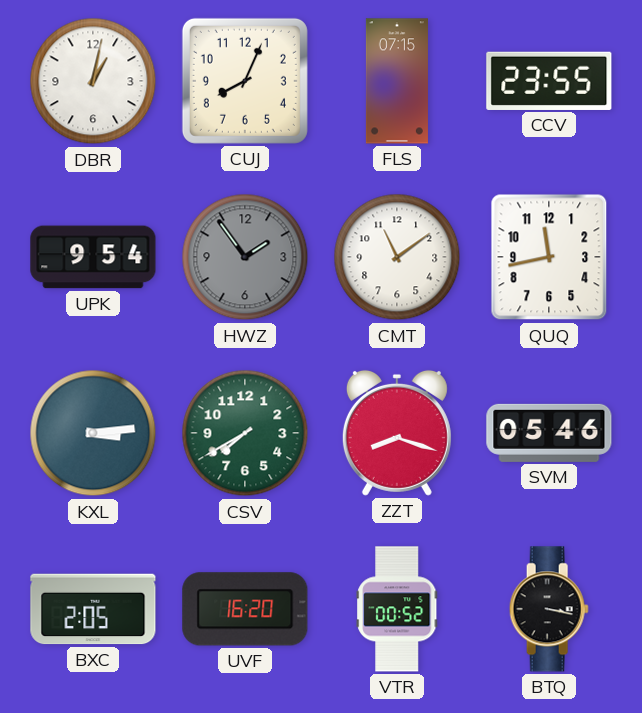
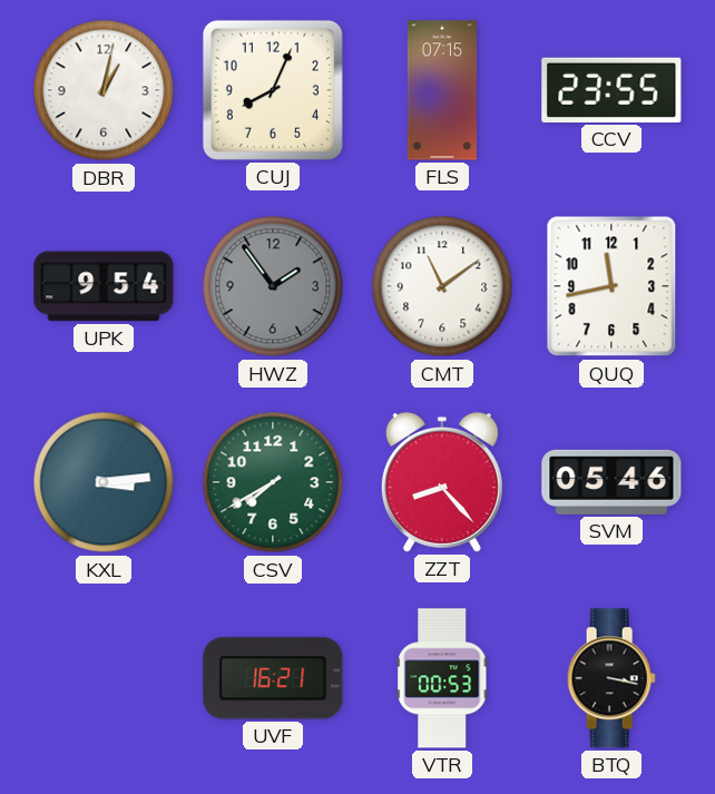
ZZT: 8:18 -> 8:23 (442, 482)
BXC: 2:05 -> none (93, 609)
UVF: 16:20 -> 16:21 (273, 678)
VTR: 00:52 -> 00:53 (442, 678)
